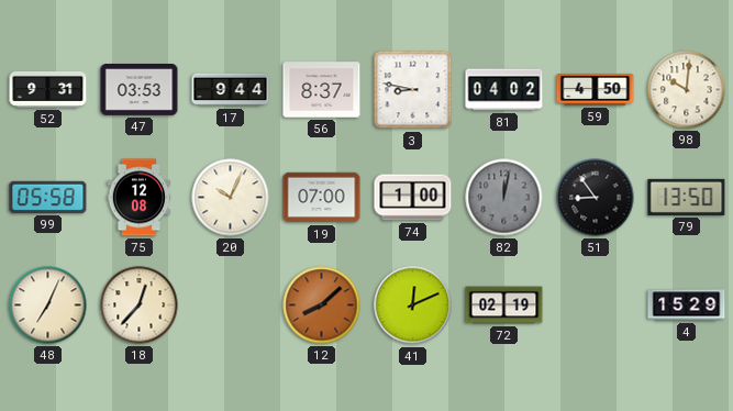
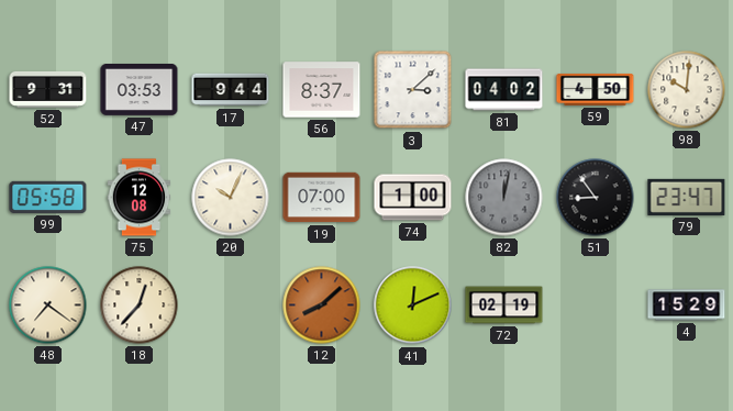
3: 8:47 -> 3:08 (413, 90)
79: 13:50 -> 23:47 (687, 197)
48: 7:04 -> 7:21 (48, 306)
